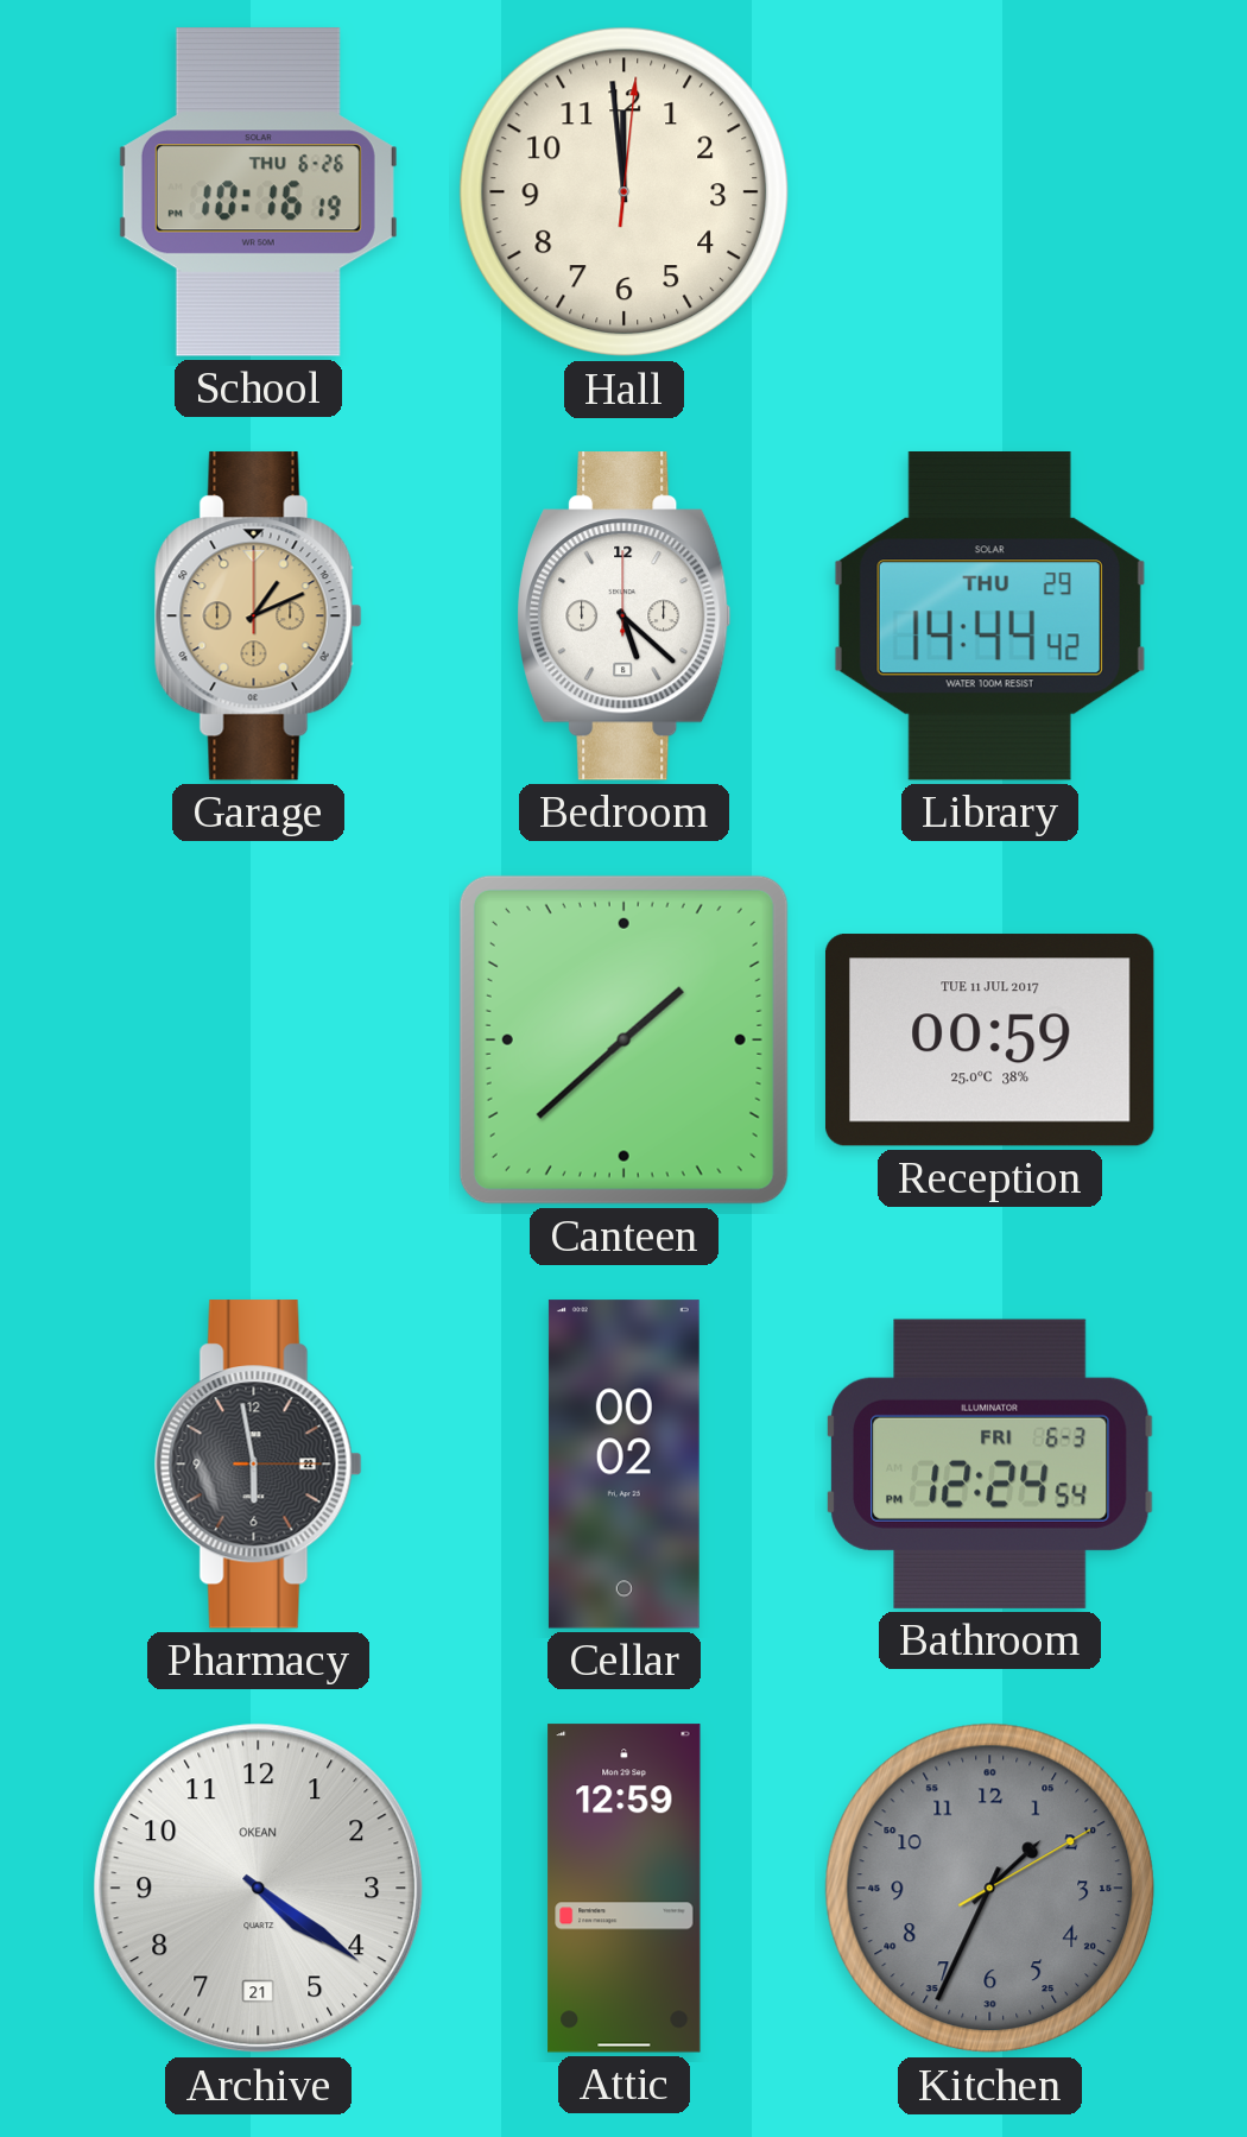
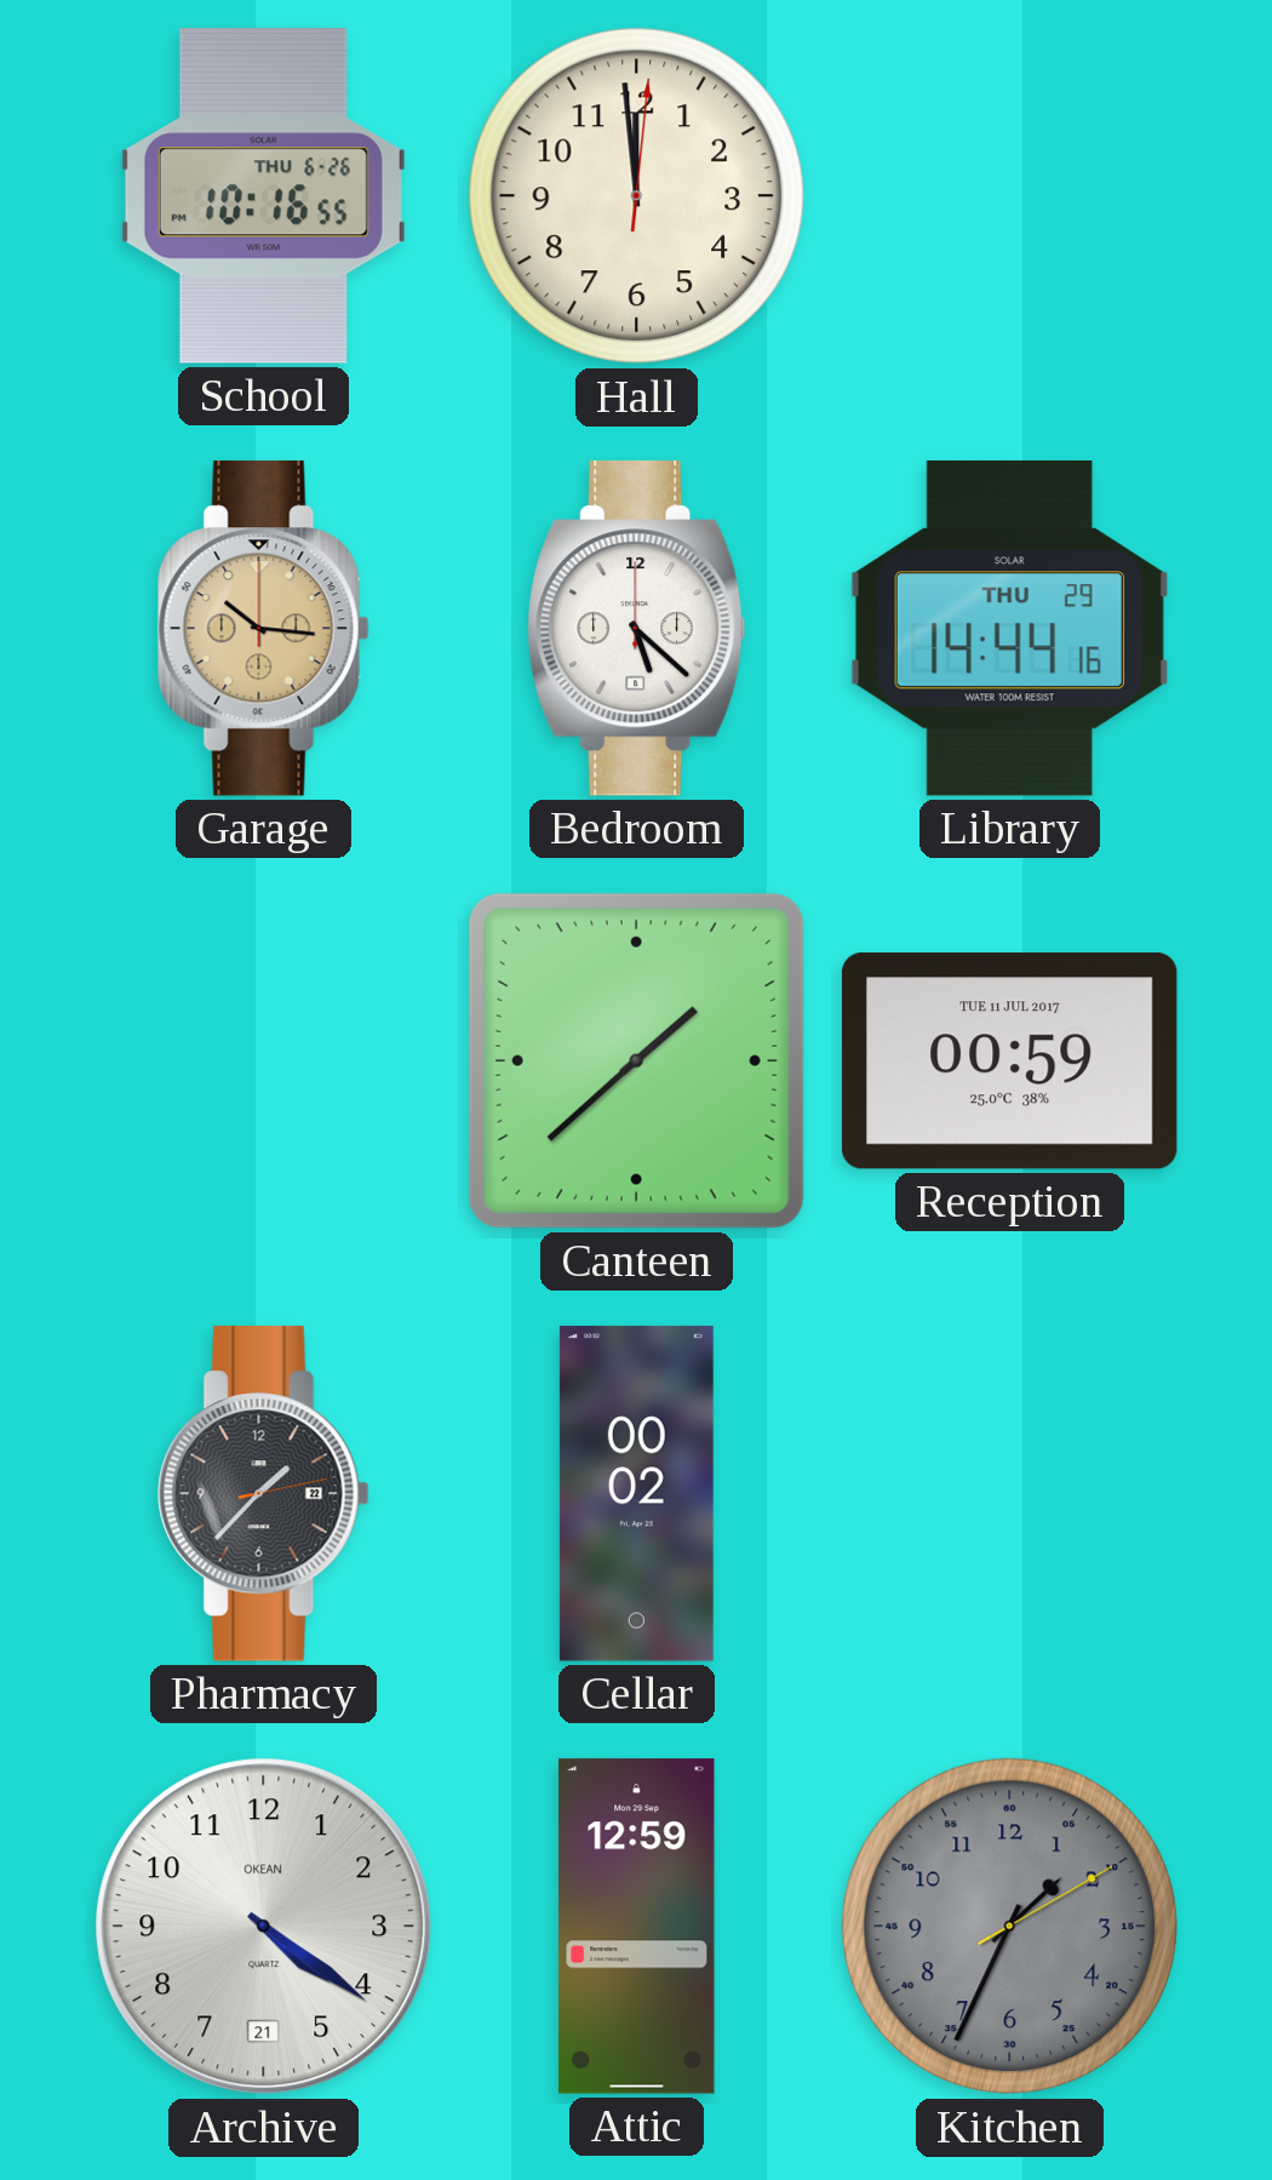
School: 10:16:19 -> 10:16:55 (263, 196)
Garage: 1:11 -> 10:16 (263, 629)
Library: 14:44:42 -> 14:44:16 (1009, 629)
Pharmacy: 5:58 -> 1:37 (263, 1494)
Bathroom: 12:24 -> none (990, 1463)
